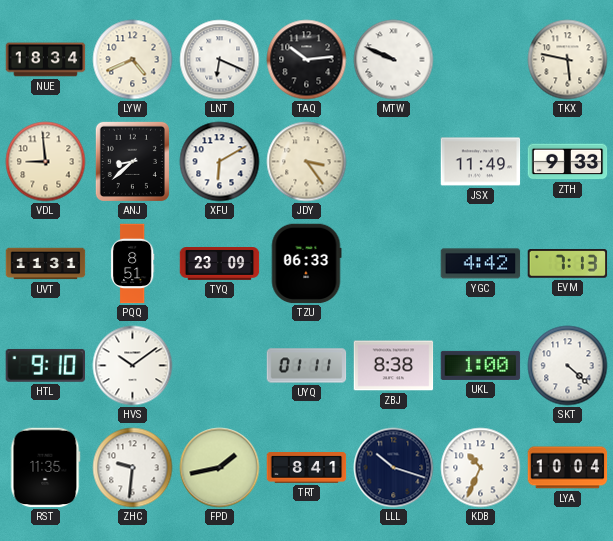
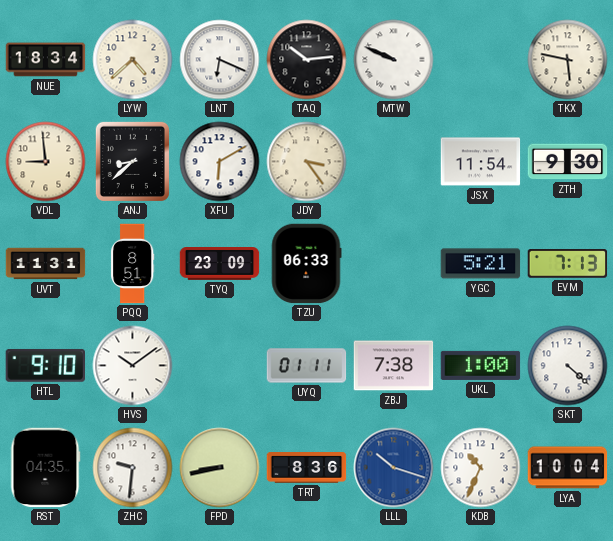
LYW: 4:41 -> 4:38 (133, 60)
JSX: 11:49 -> 11:54 (481, 162)
ZTH: 9:33 -> 9:30 (568, 162)
YGC: 4:42 -> 5:21 (481, 264)
ZBJ: 8:38 -> 7:38 (394, 366)
RST: 11:35 -> 04:35 (45, 468)
FPD: 1:43 -> 8:43 (220, 468)
TRT: 8:41 -> 8:36 (307, 468)
LLL dial: navy -> blue (394, 468)
